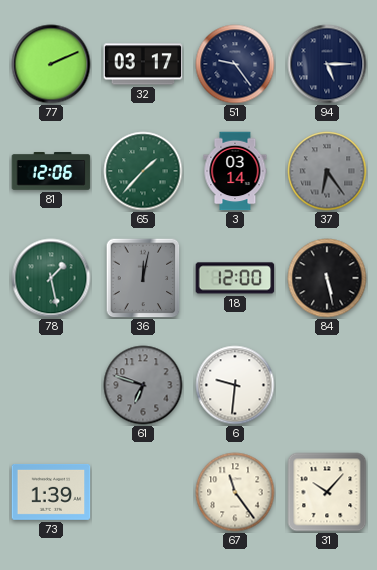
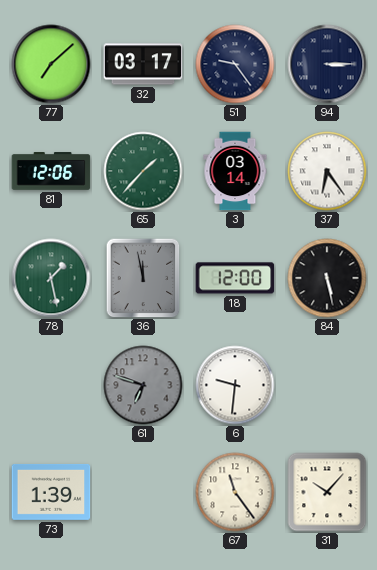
77: 2:11 -> 7:08 (51, 64)
94: 5:15 -> 3:15 (327, 64)
37 dial: grey -> white (327, 171)
36: 12:02 -> 11:58 (143, 278)
